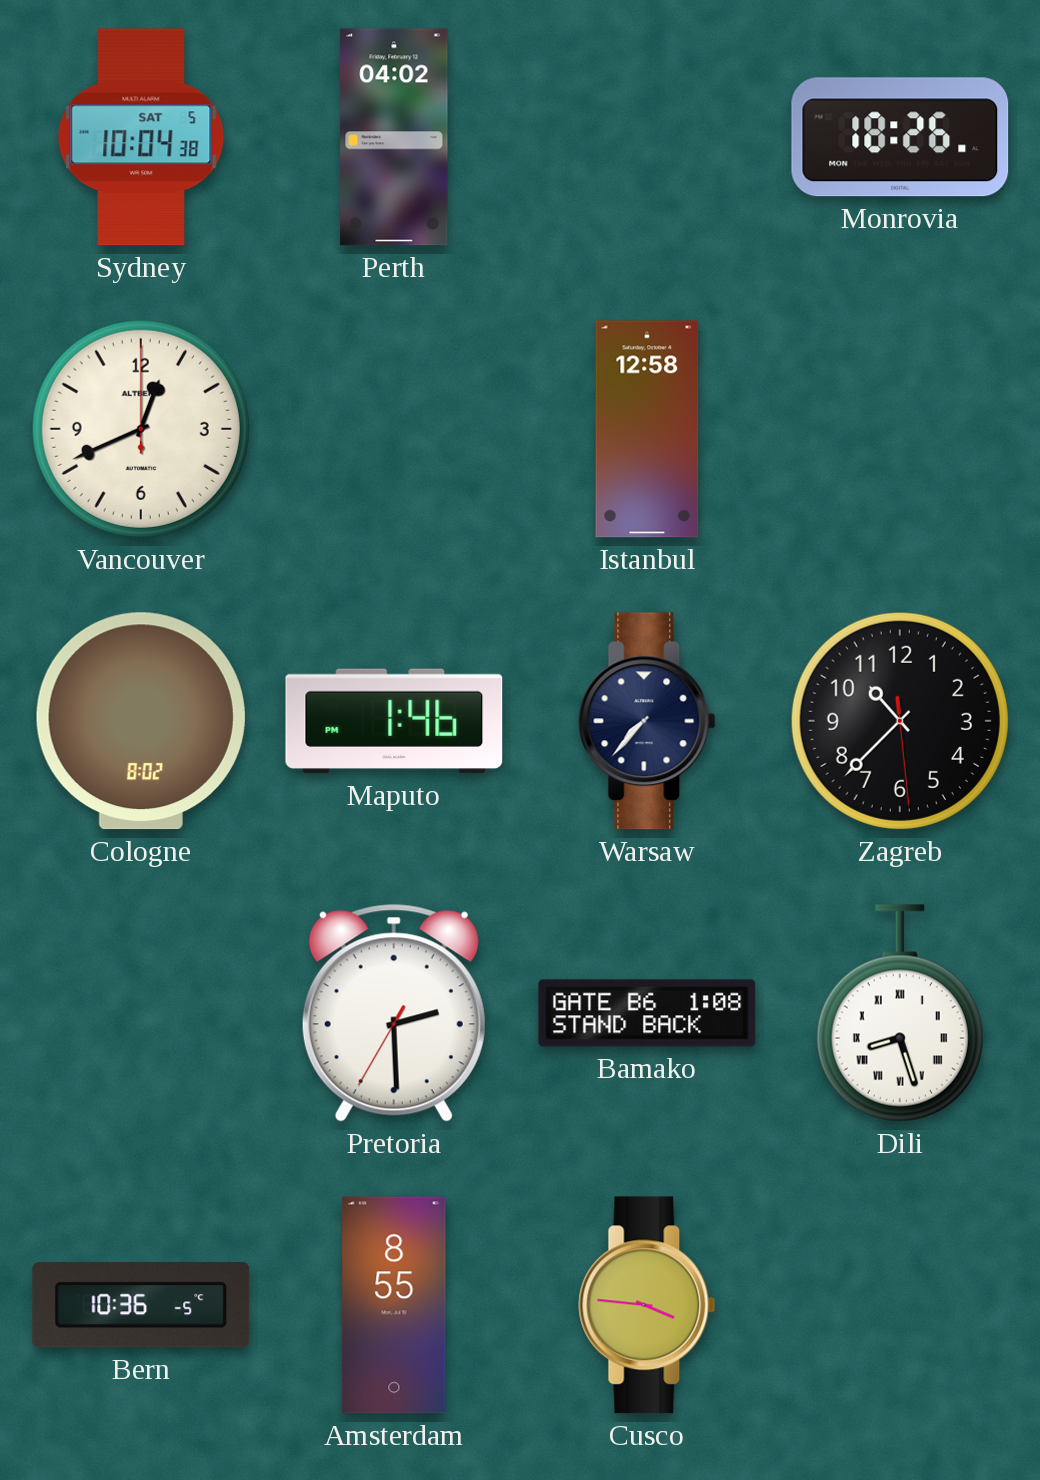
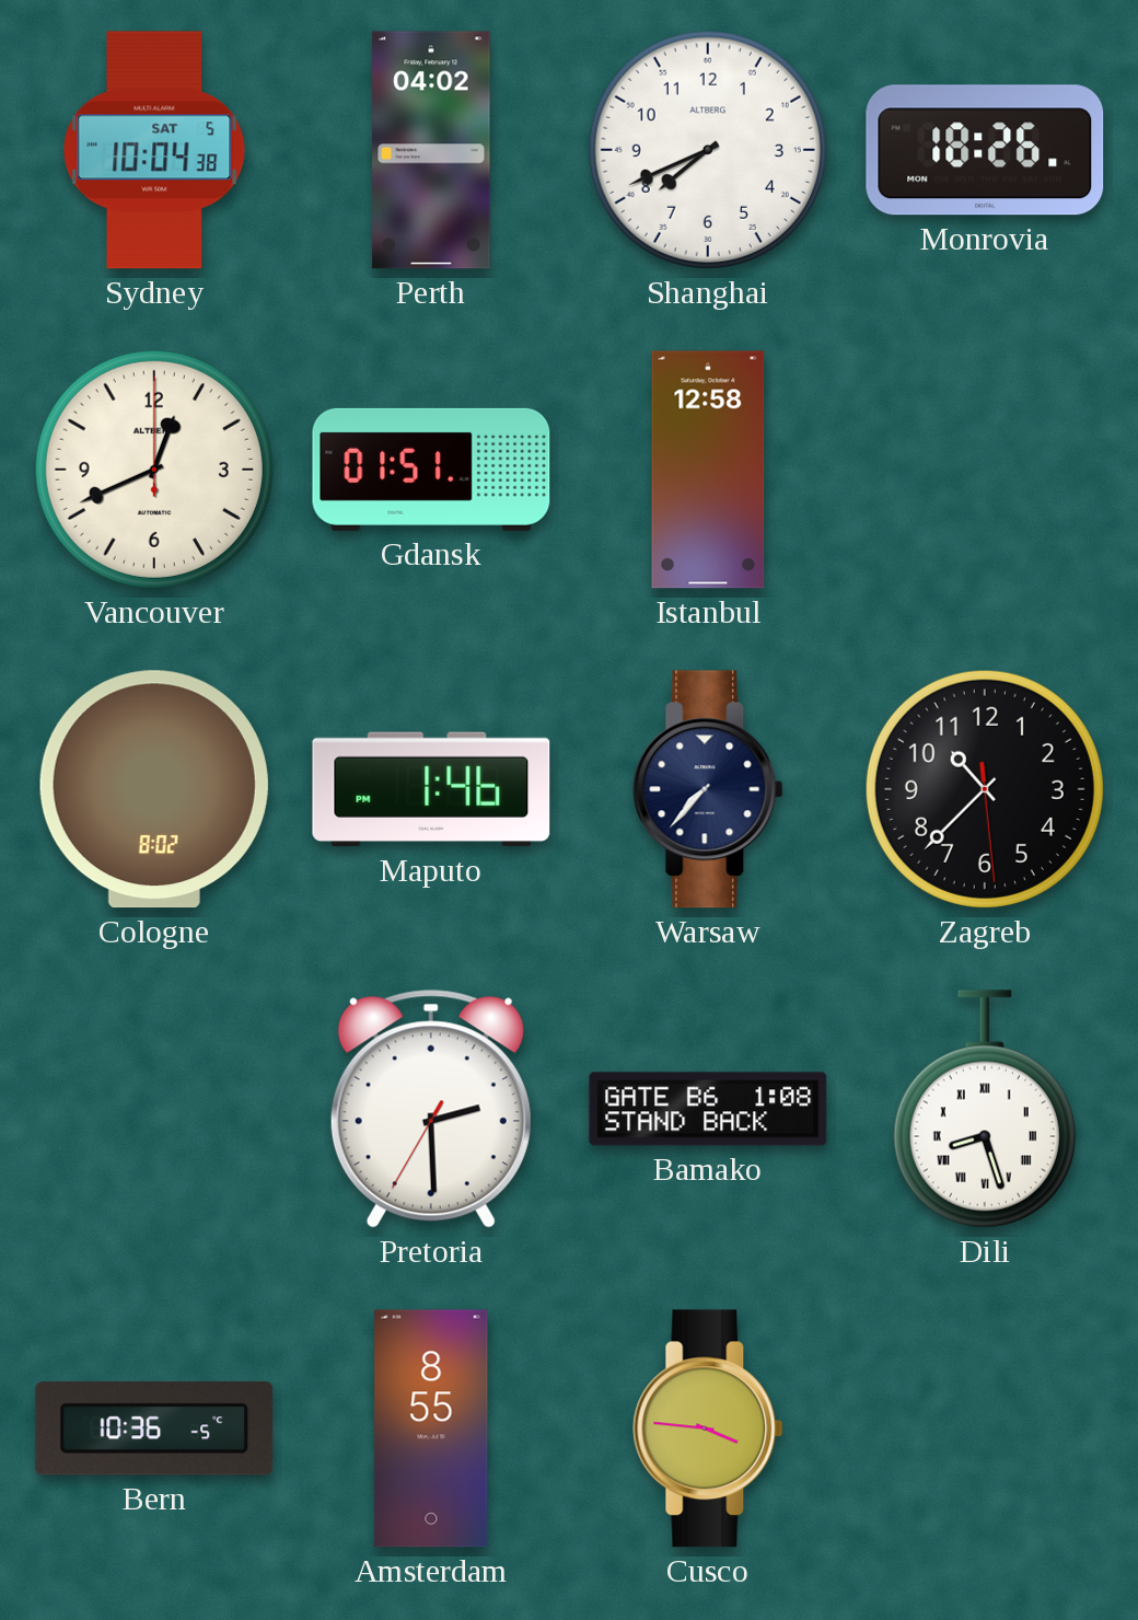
Shanghai: none -> 7:41 (708, 150)
Gdansk: none -> 01:51 (431, 470)
